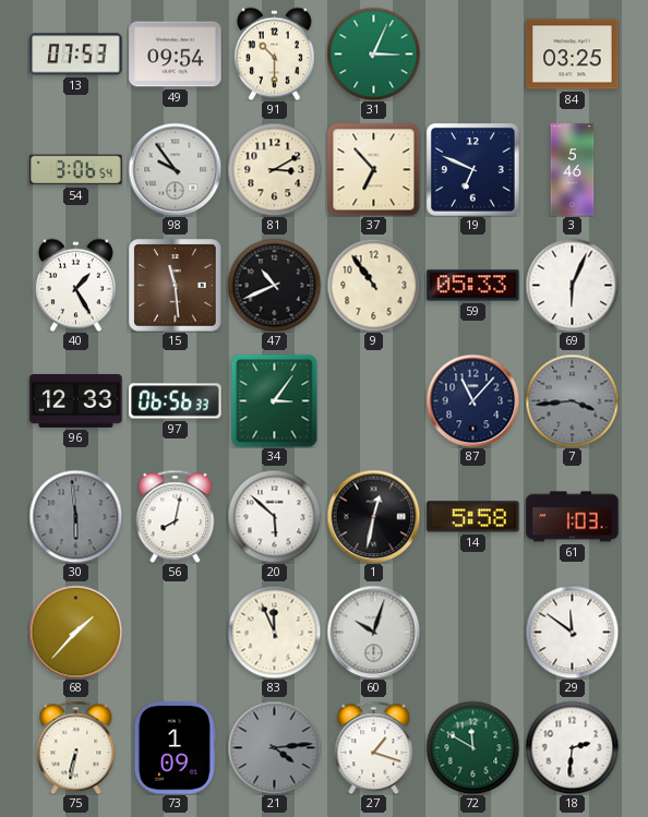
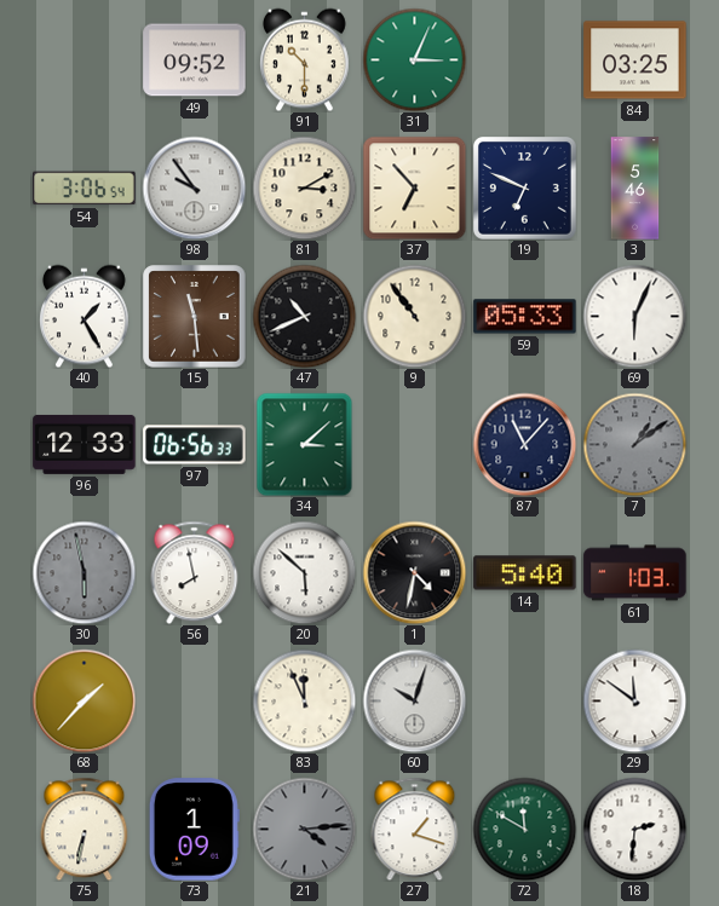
13: 07:53 -> none (76, 55)
49: 09:54 -> 09:52 (195, 60)
34: 3:06 -> 3:08 (305, 444)
7: 3:44 -> 1:09 (634, 444)
30: 5:59 -> 5:58 (84, 572)
56: 8:02 -> 7:58 (195, 572)
1: 12:32 -> 4:32 (414, 572)
14: 5:58 -> 5:40 (525, 573)
